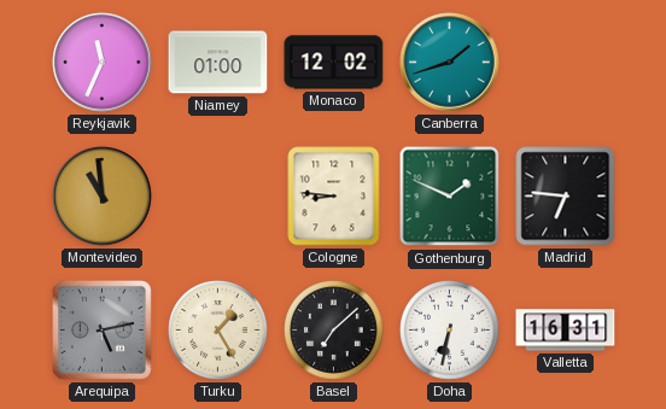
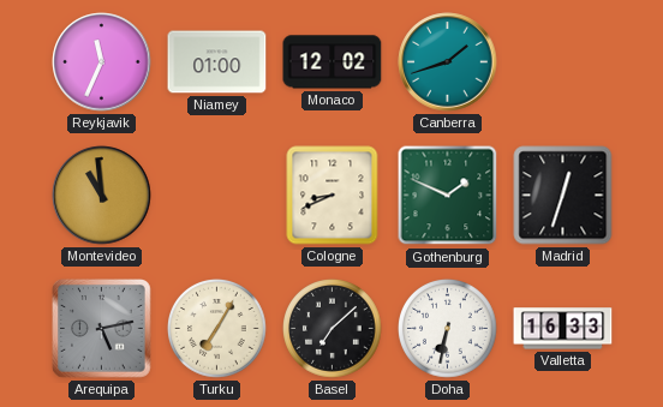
Cologne: 8:46 -> 8:41 (333, 196)
Madrid: 6:46 -> 12:33 (563, 196)
Turku: 1:25 -> 7:05 (217, 329)
Valletta: 16:31 -> 16:33 (563, 329)
